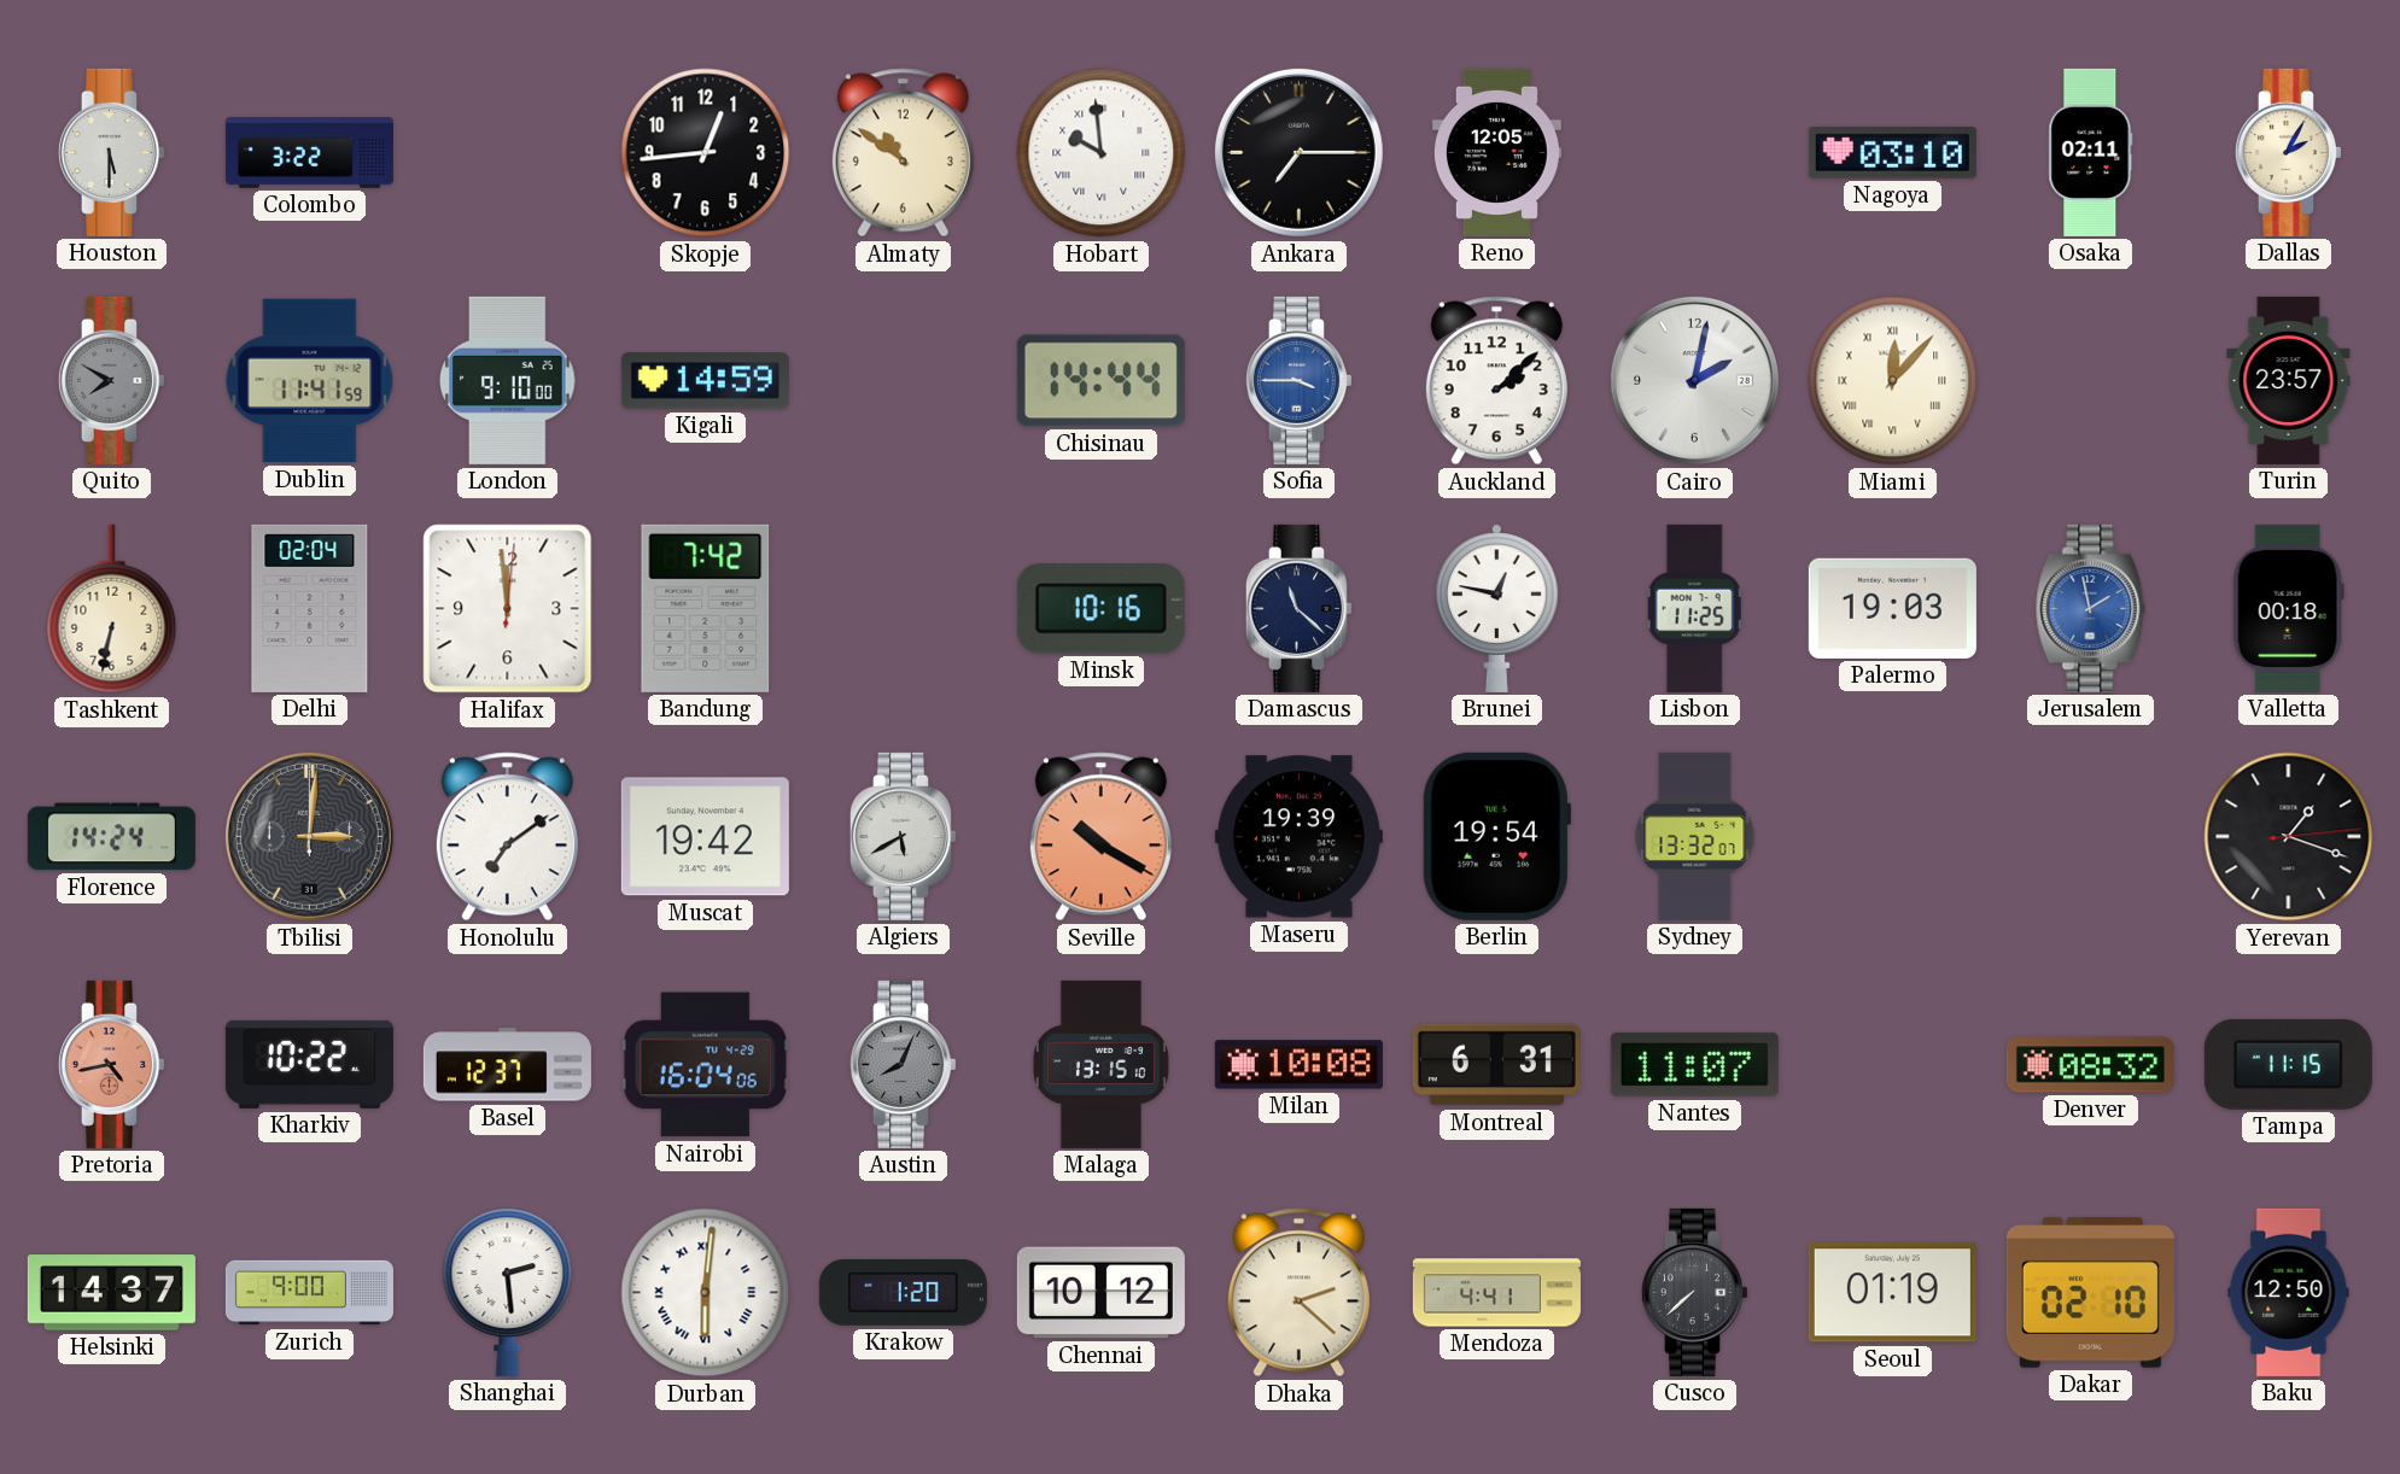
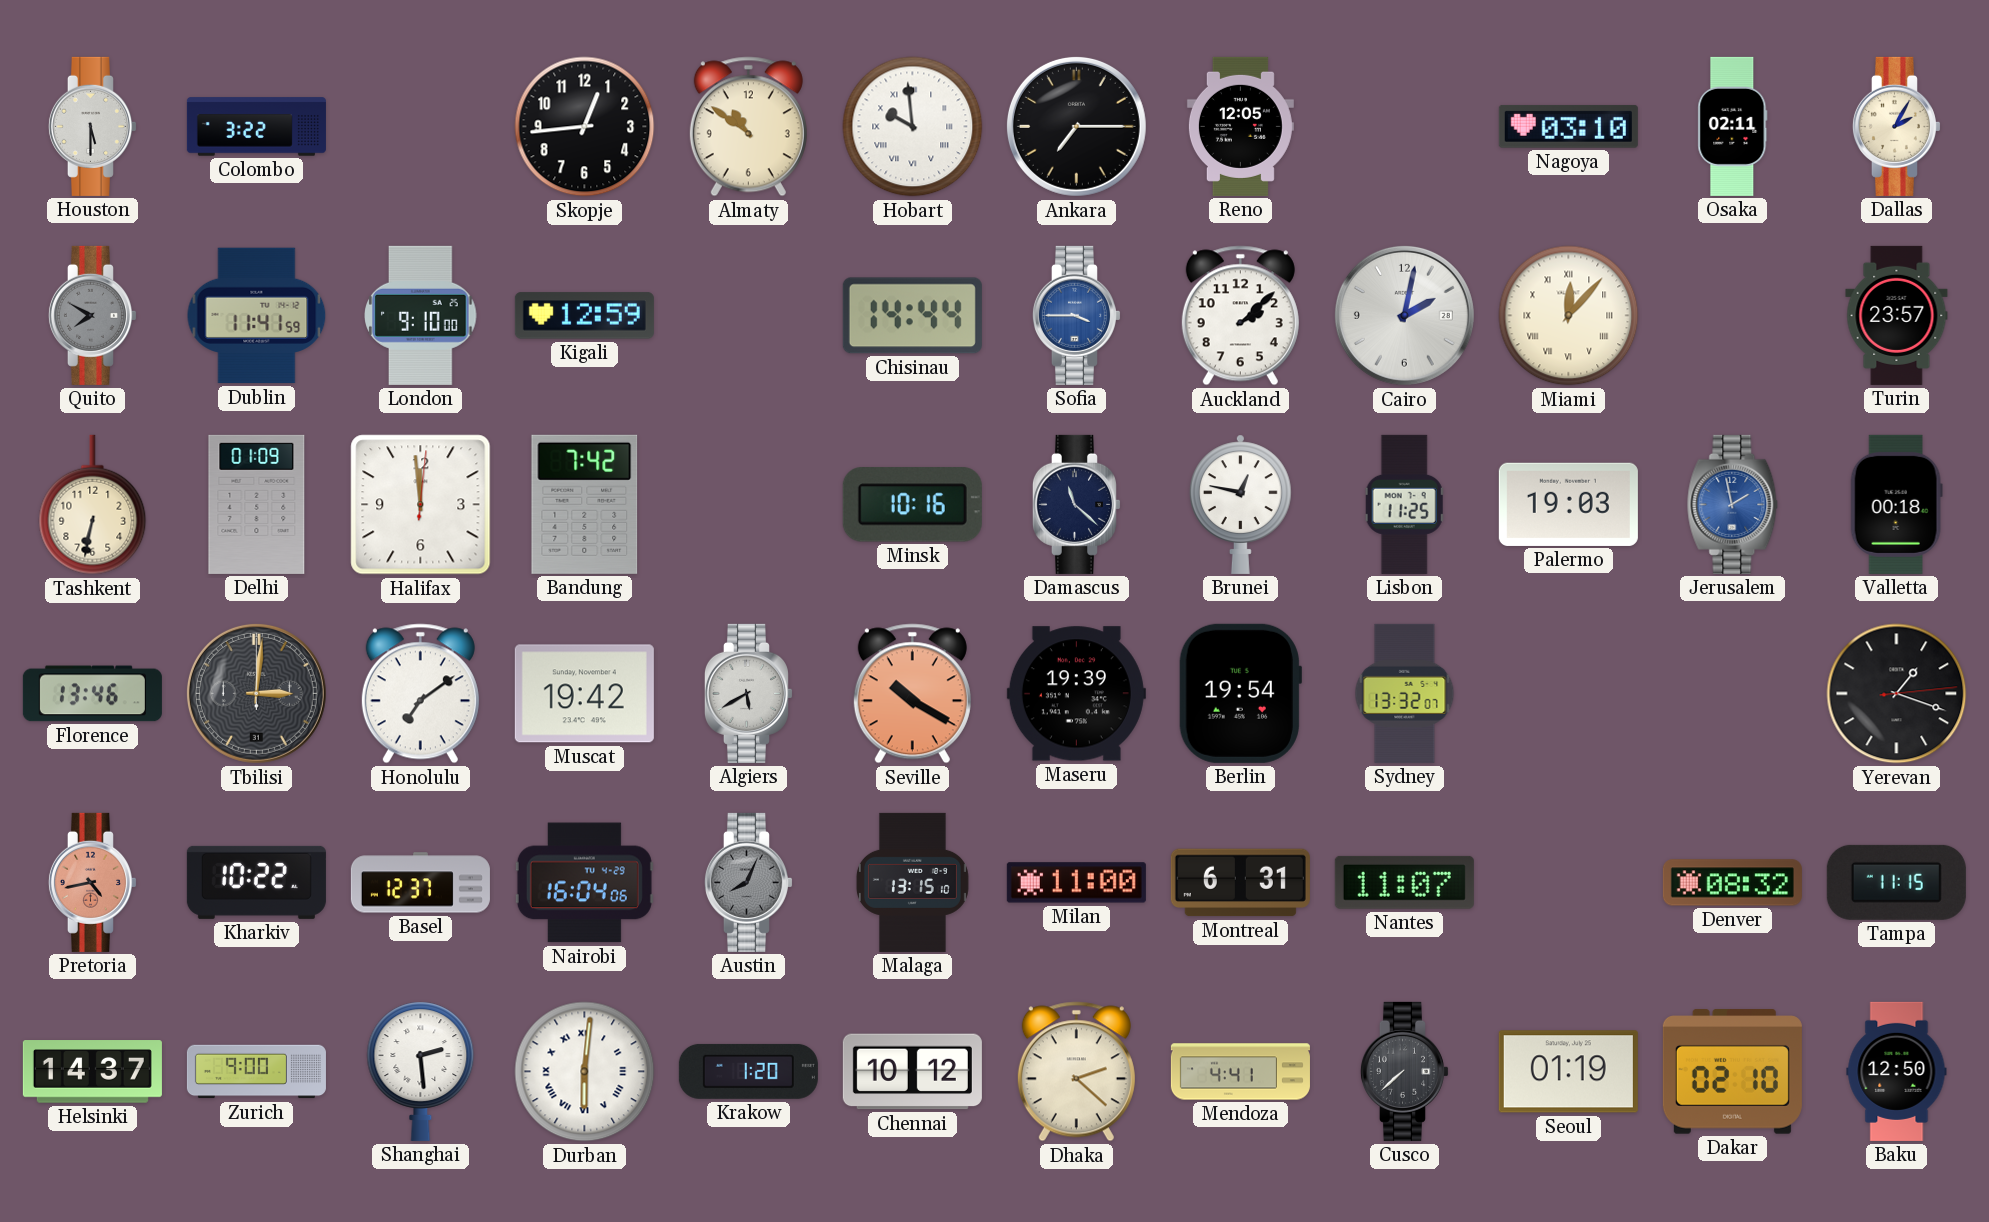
Kigali: 14:59 -> 12:59 (584, 316)
Delhi: 02:04 -> 01:09 (257, 504)
Florence: 14:24 -> 13:46 (92, 694)
Milan: 10:08 -> 11:00 (1076, 883)
